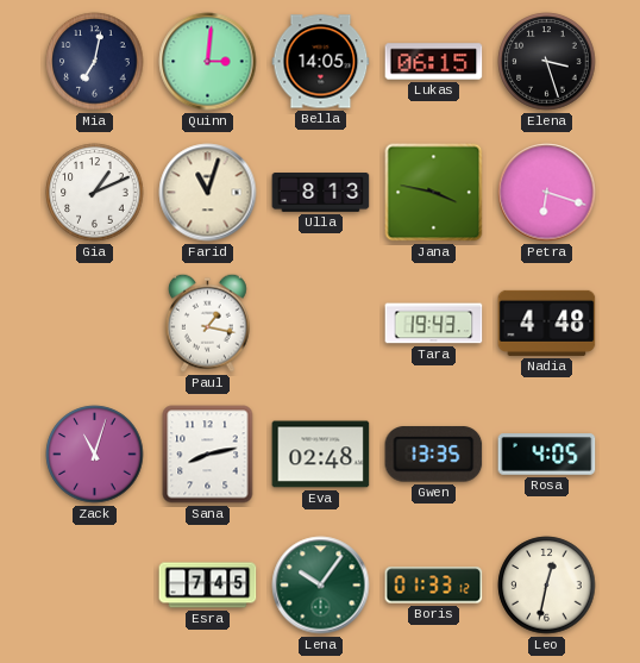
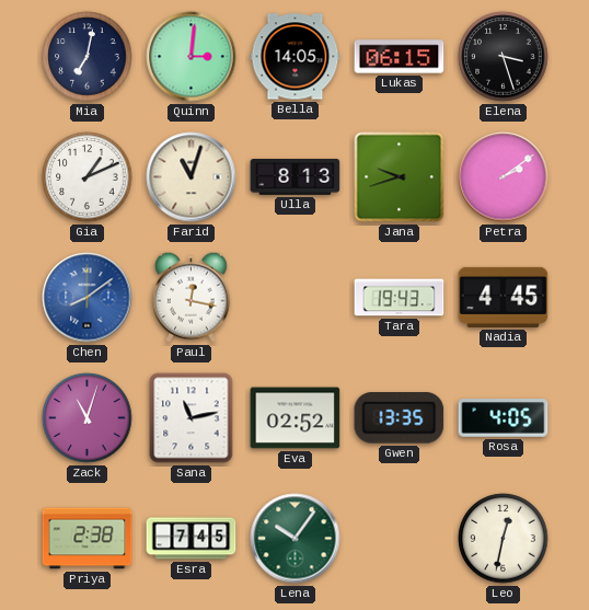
Jana: 3:47 -> 9:42 (400, 177)
Petra: 6:18 -> 2:09 (504, 177)
Chen: none -> 8:09 (88, 298)
Paul: 1:17 -> 12:17 (190, 297)
Nadia: 4:48 -> 4:45 (504, 297)
Sana: 8:13 -> 11:13 (192, 418)
Eva: 02:48 -> 02:52 (296, 418)
Priya: none -> 2:38 (88, 539)
Boris: 01:33 -> none (434, 586)
